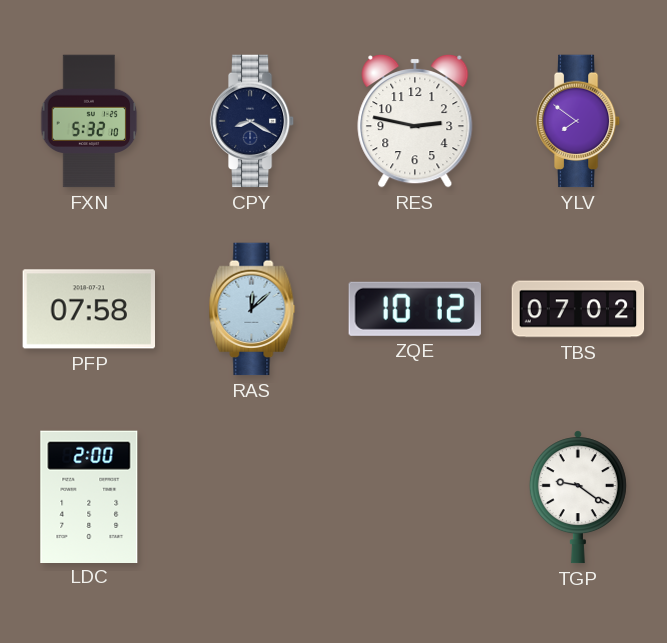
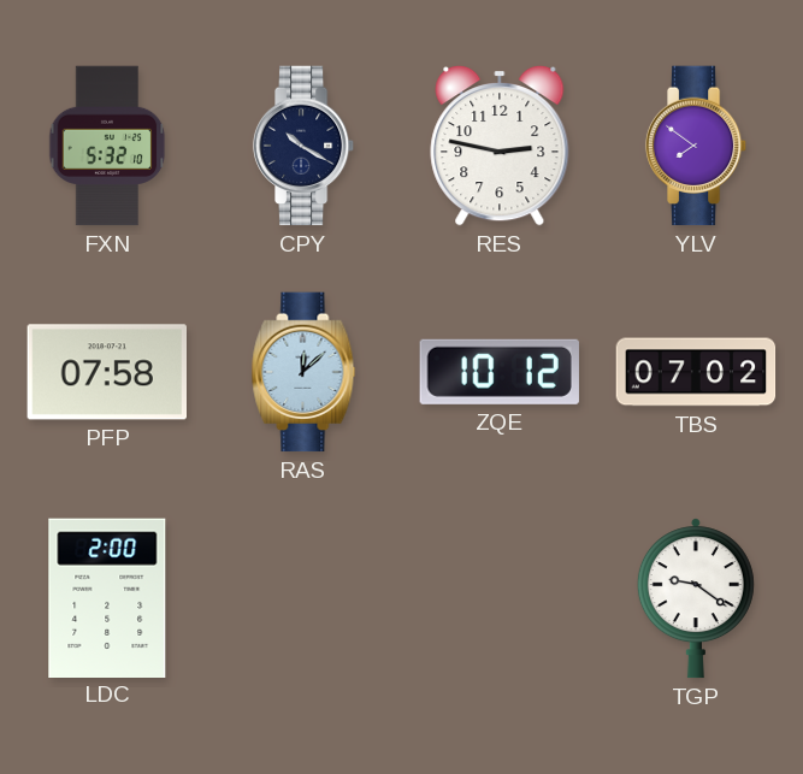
CPY: 8:20 -> 10:20 (303, 146)
